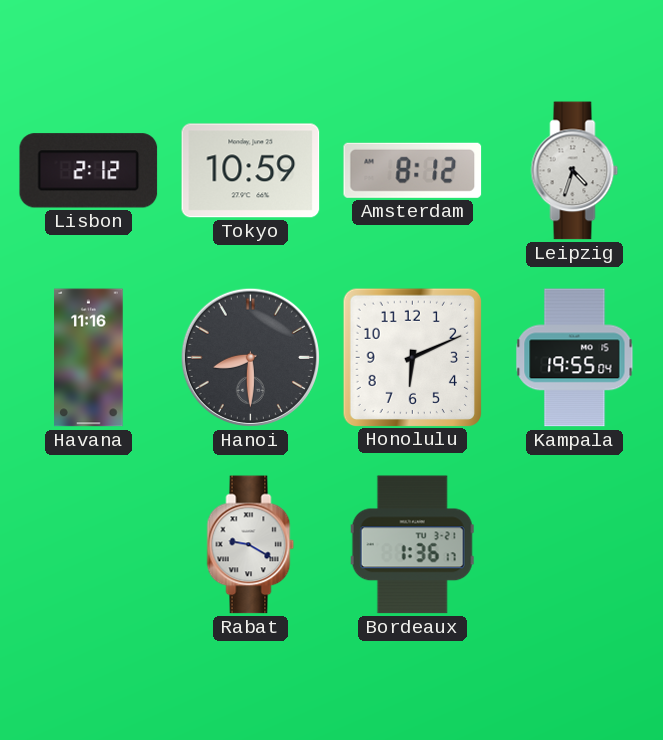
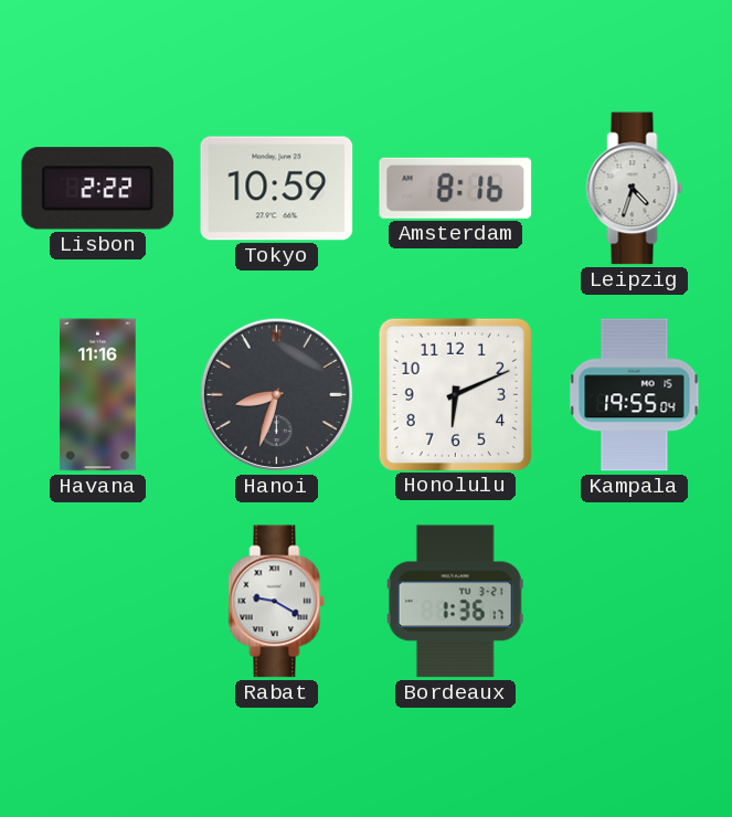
Lisbon: 2:12 -> 2:22 (98, 189)
Amsterdam: 8:12 -> 8:16 (456, 188)
Hanoi: 8:30 -> 8:33 (276, 394)
